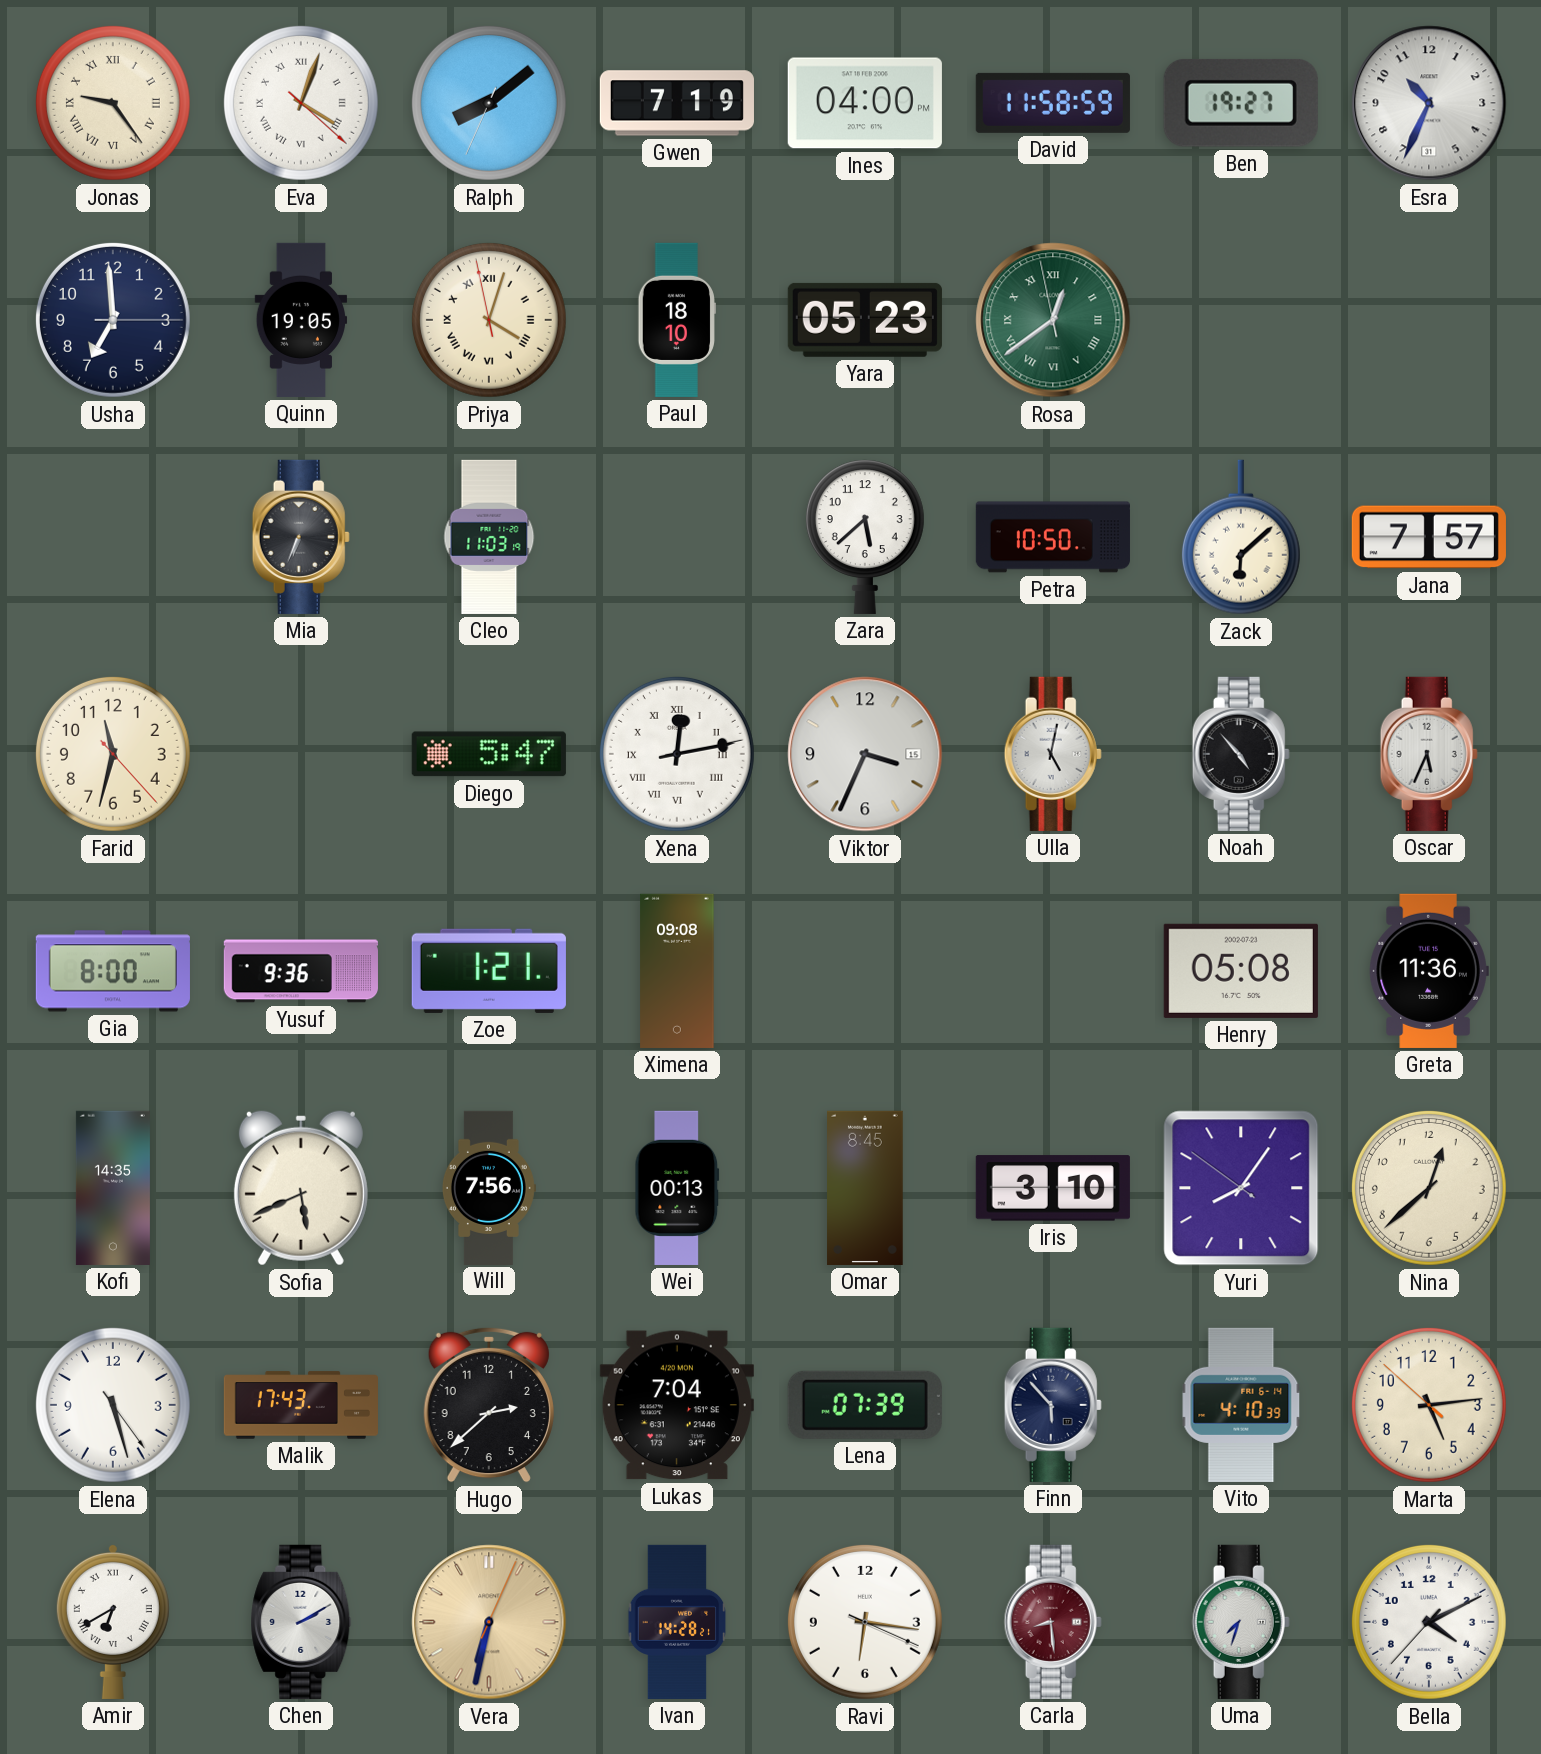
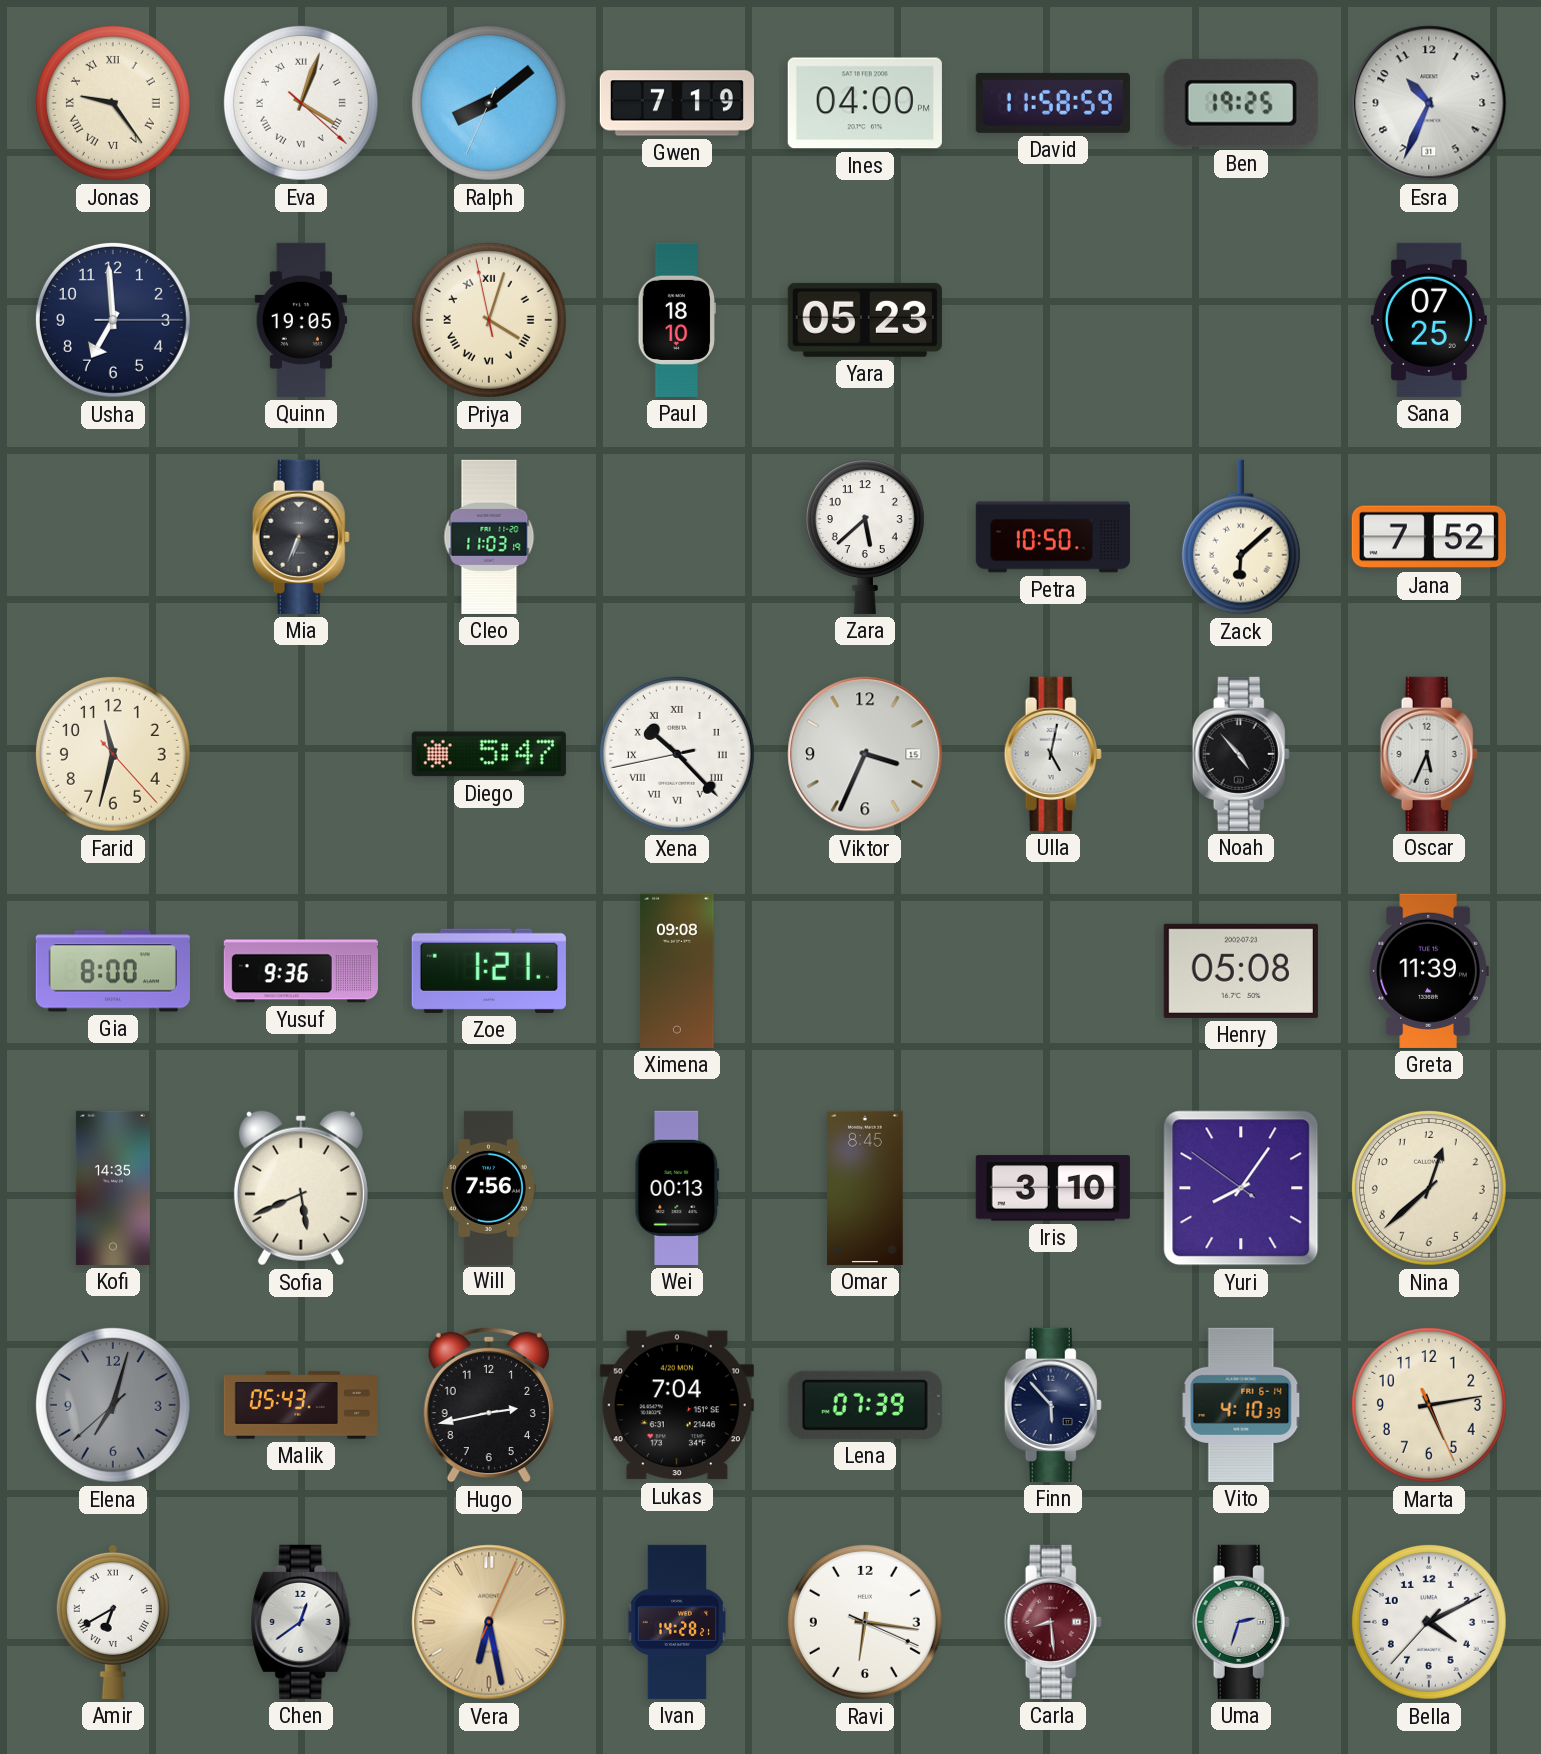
Ben: 19:27 -> 19:25 (1241, 103)
Rosa: 12:38 -> none (1053, 320)
Sana: none -> 07:25 (1429, 320)
Jana: 7:57 -> 7:52 (1429, 537)
Xena: 12:13 -> 10:22 (677, 754)
Greta: 11:36 -> 11:39 (1429, 971)
Elena: 5:27 -> 7:02 (113, 1405)
Elena dial: white -> grey (113, 1405)
Malik: 17:43 -> 05:43 (300, 1405)
Hugo: 2:38 -> 2:43 (489, 1405)
Marta: 5:13:52 -> 5:13:26 (1429, 1405)
Chen: 2:10 -> 12:39 (301, 1622)
Vera: 6:32 -> 6:28 (489, 1622)
Uma: 7:33 -> 2:33 (1241, 1622)
